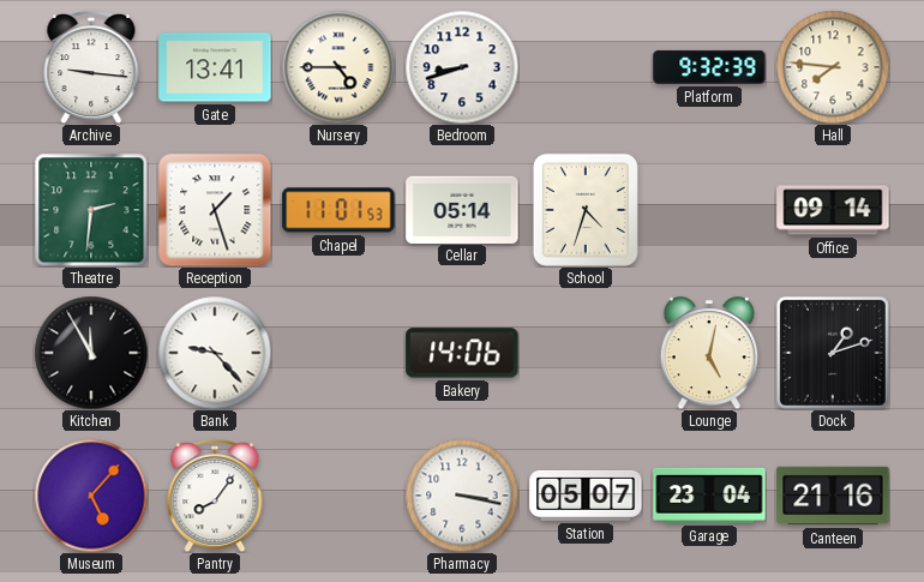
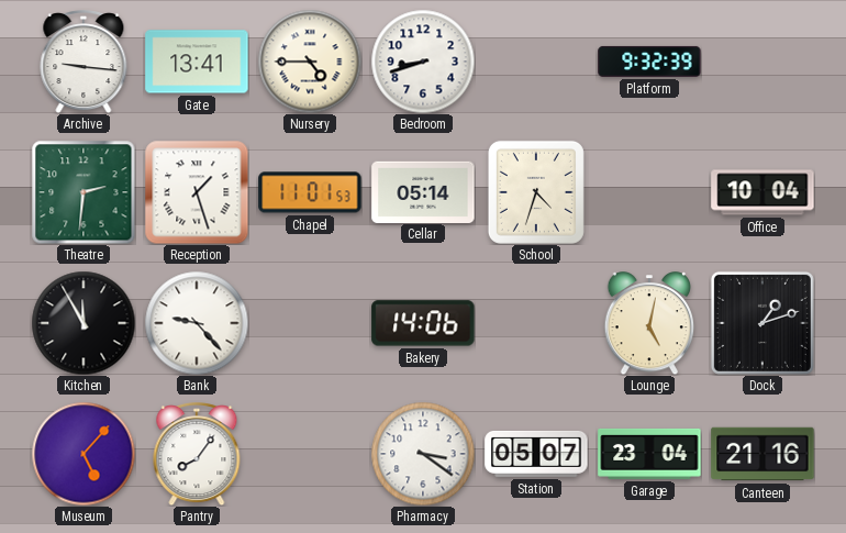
Hall: 7:46 -> none (833, 67)
Office: 09:14 -> 10:04 (762, 192)
Pharmacy: 3:17 -> 3:21 (423, 454)
